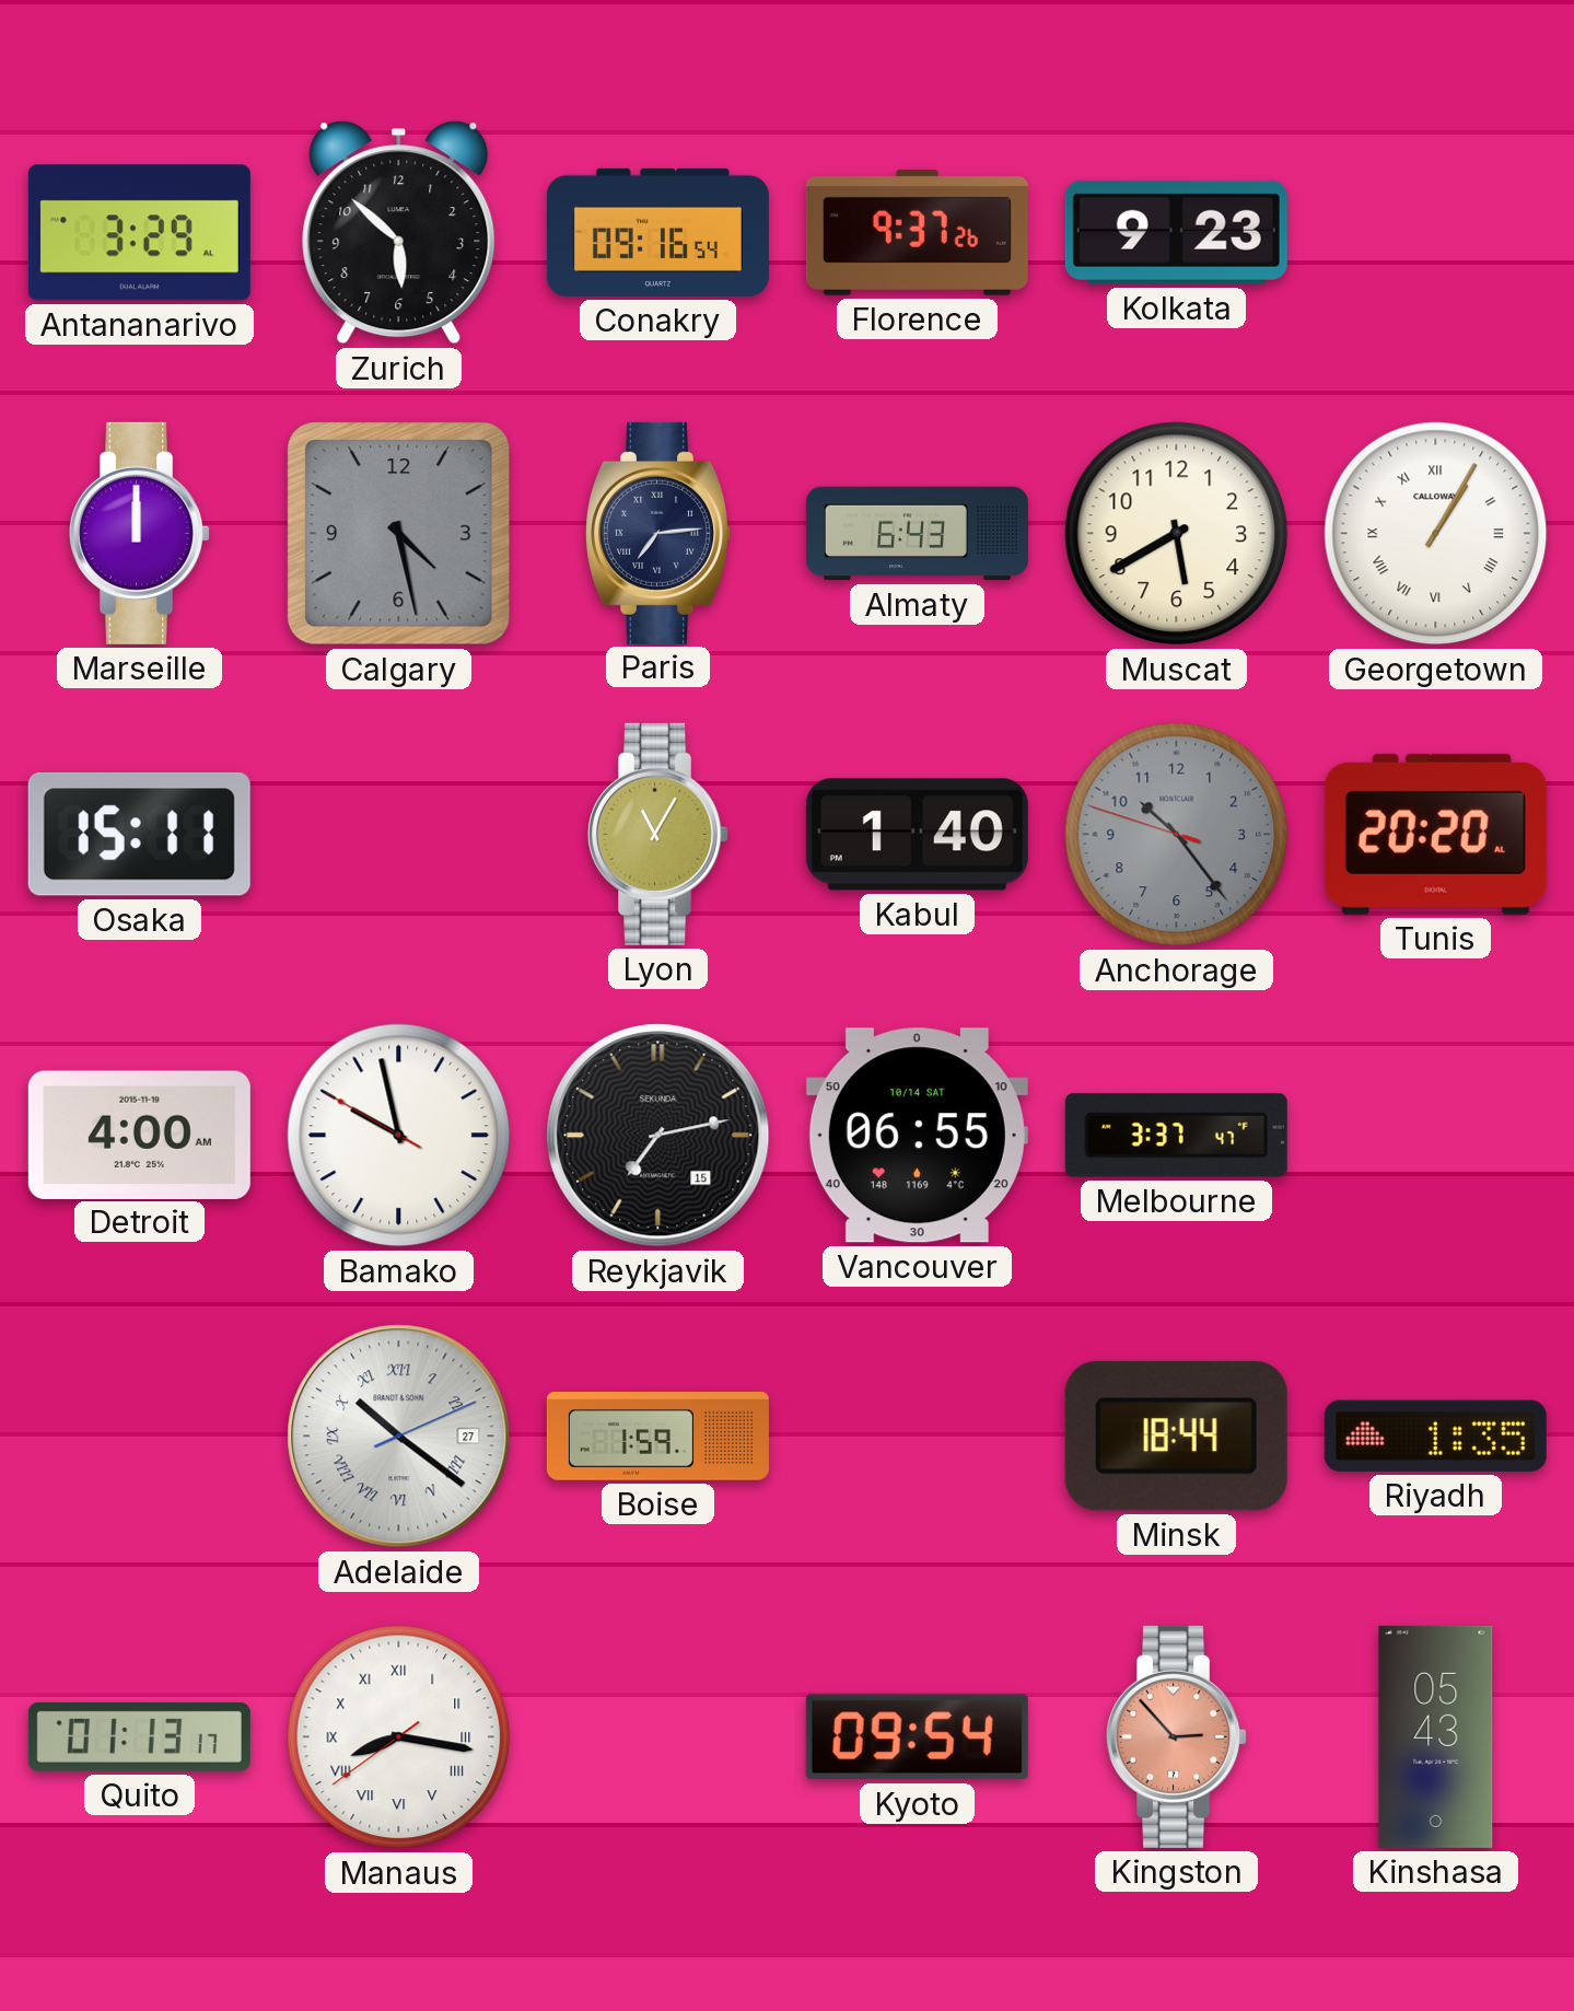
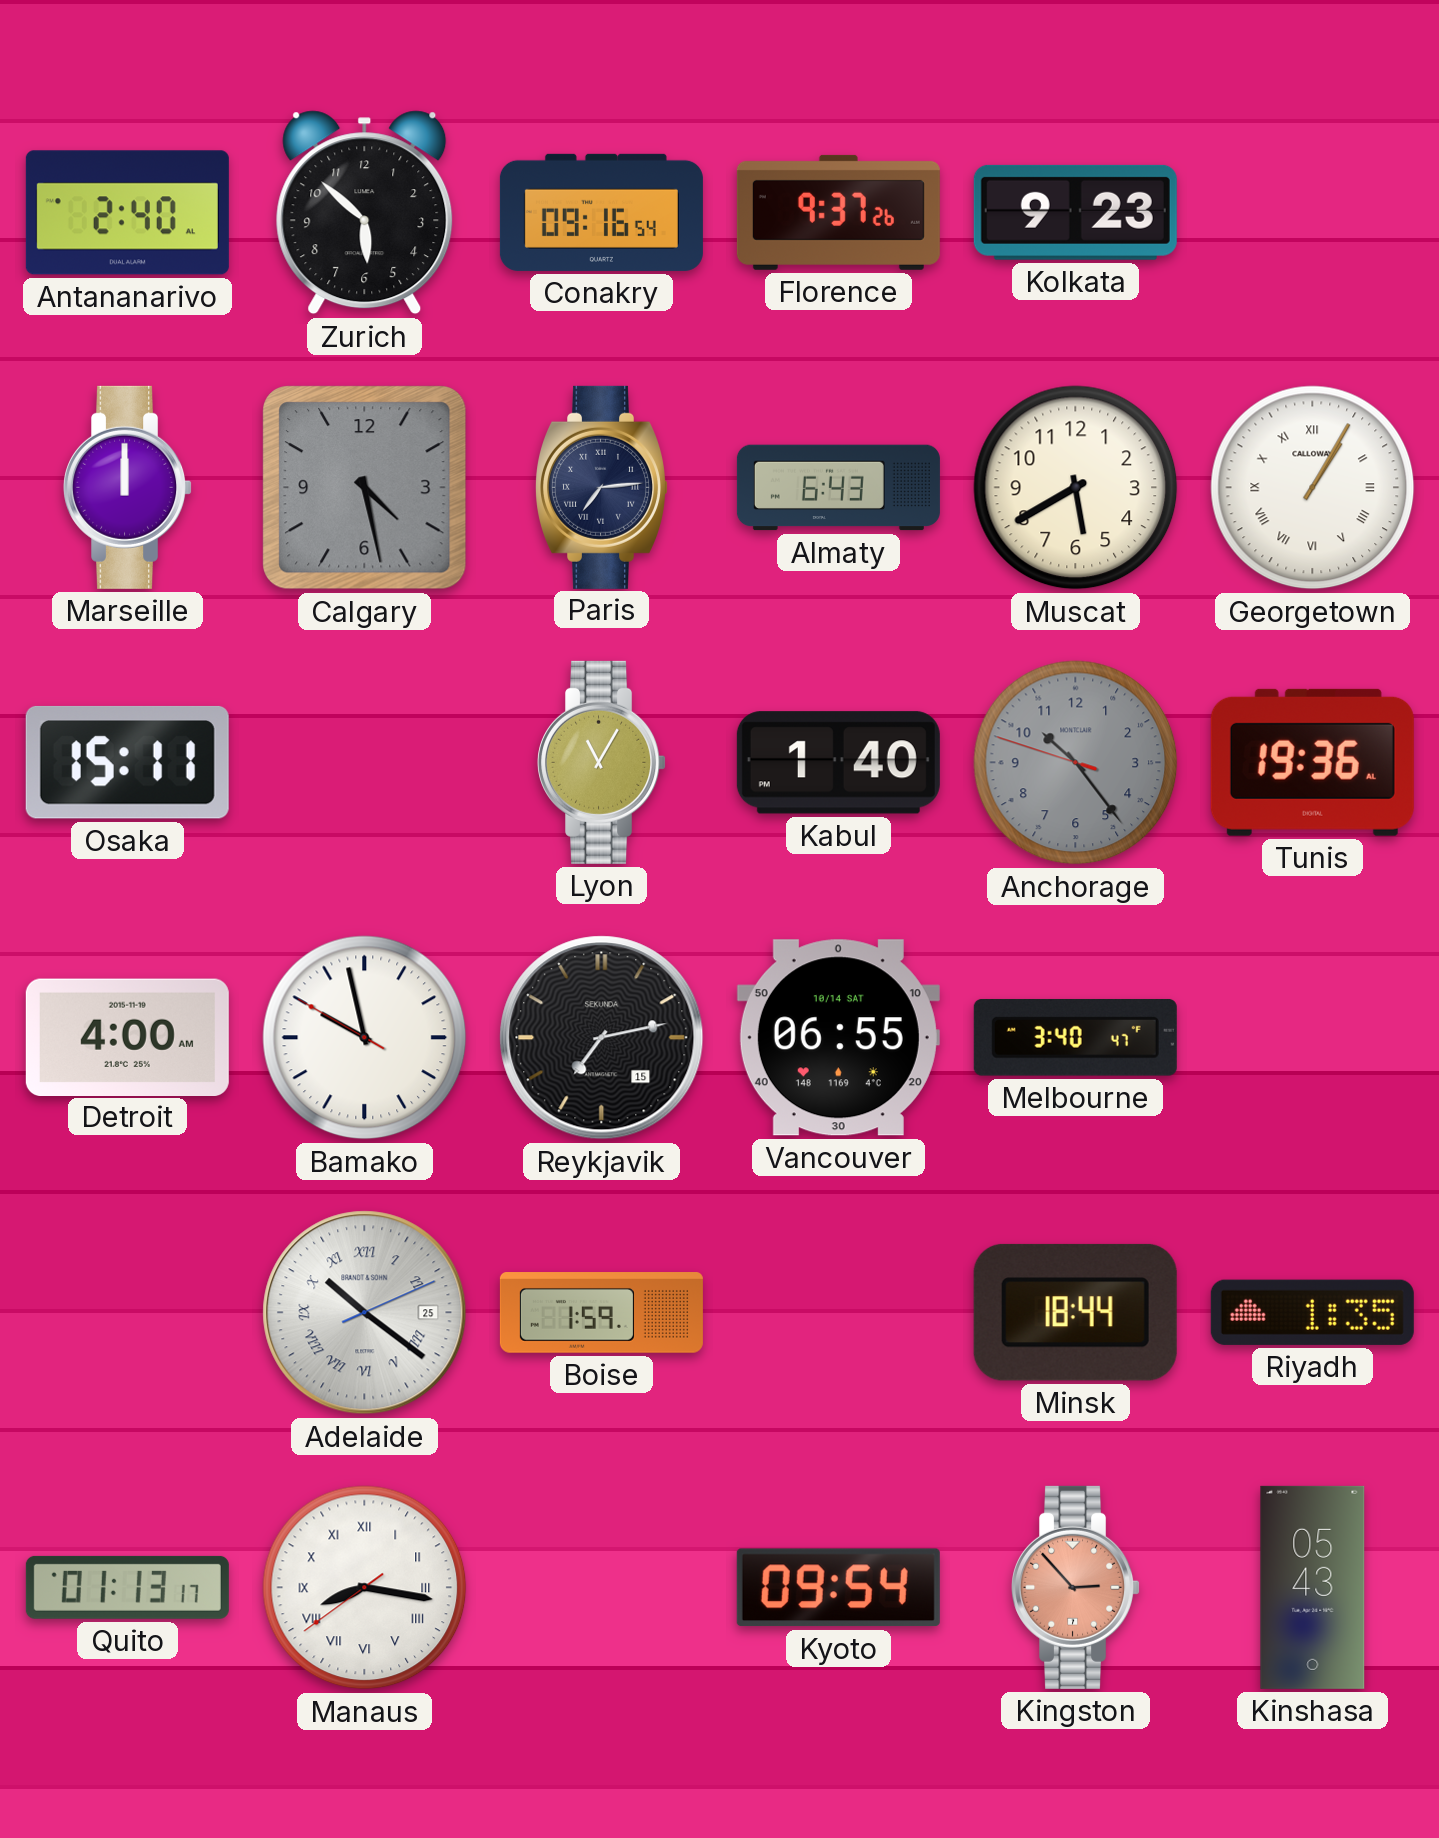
Antananarivo: 3:29 -> 2:40 (127, 213)
Tunis: 20:20 -> 19:36 (1312, 762)
Melbourne: 3:37 -> 3:40 (1075, 1037)
Adelaide date: 27 -> 25 (365, 1313)
